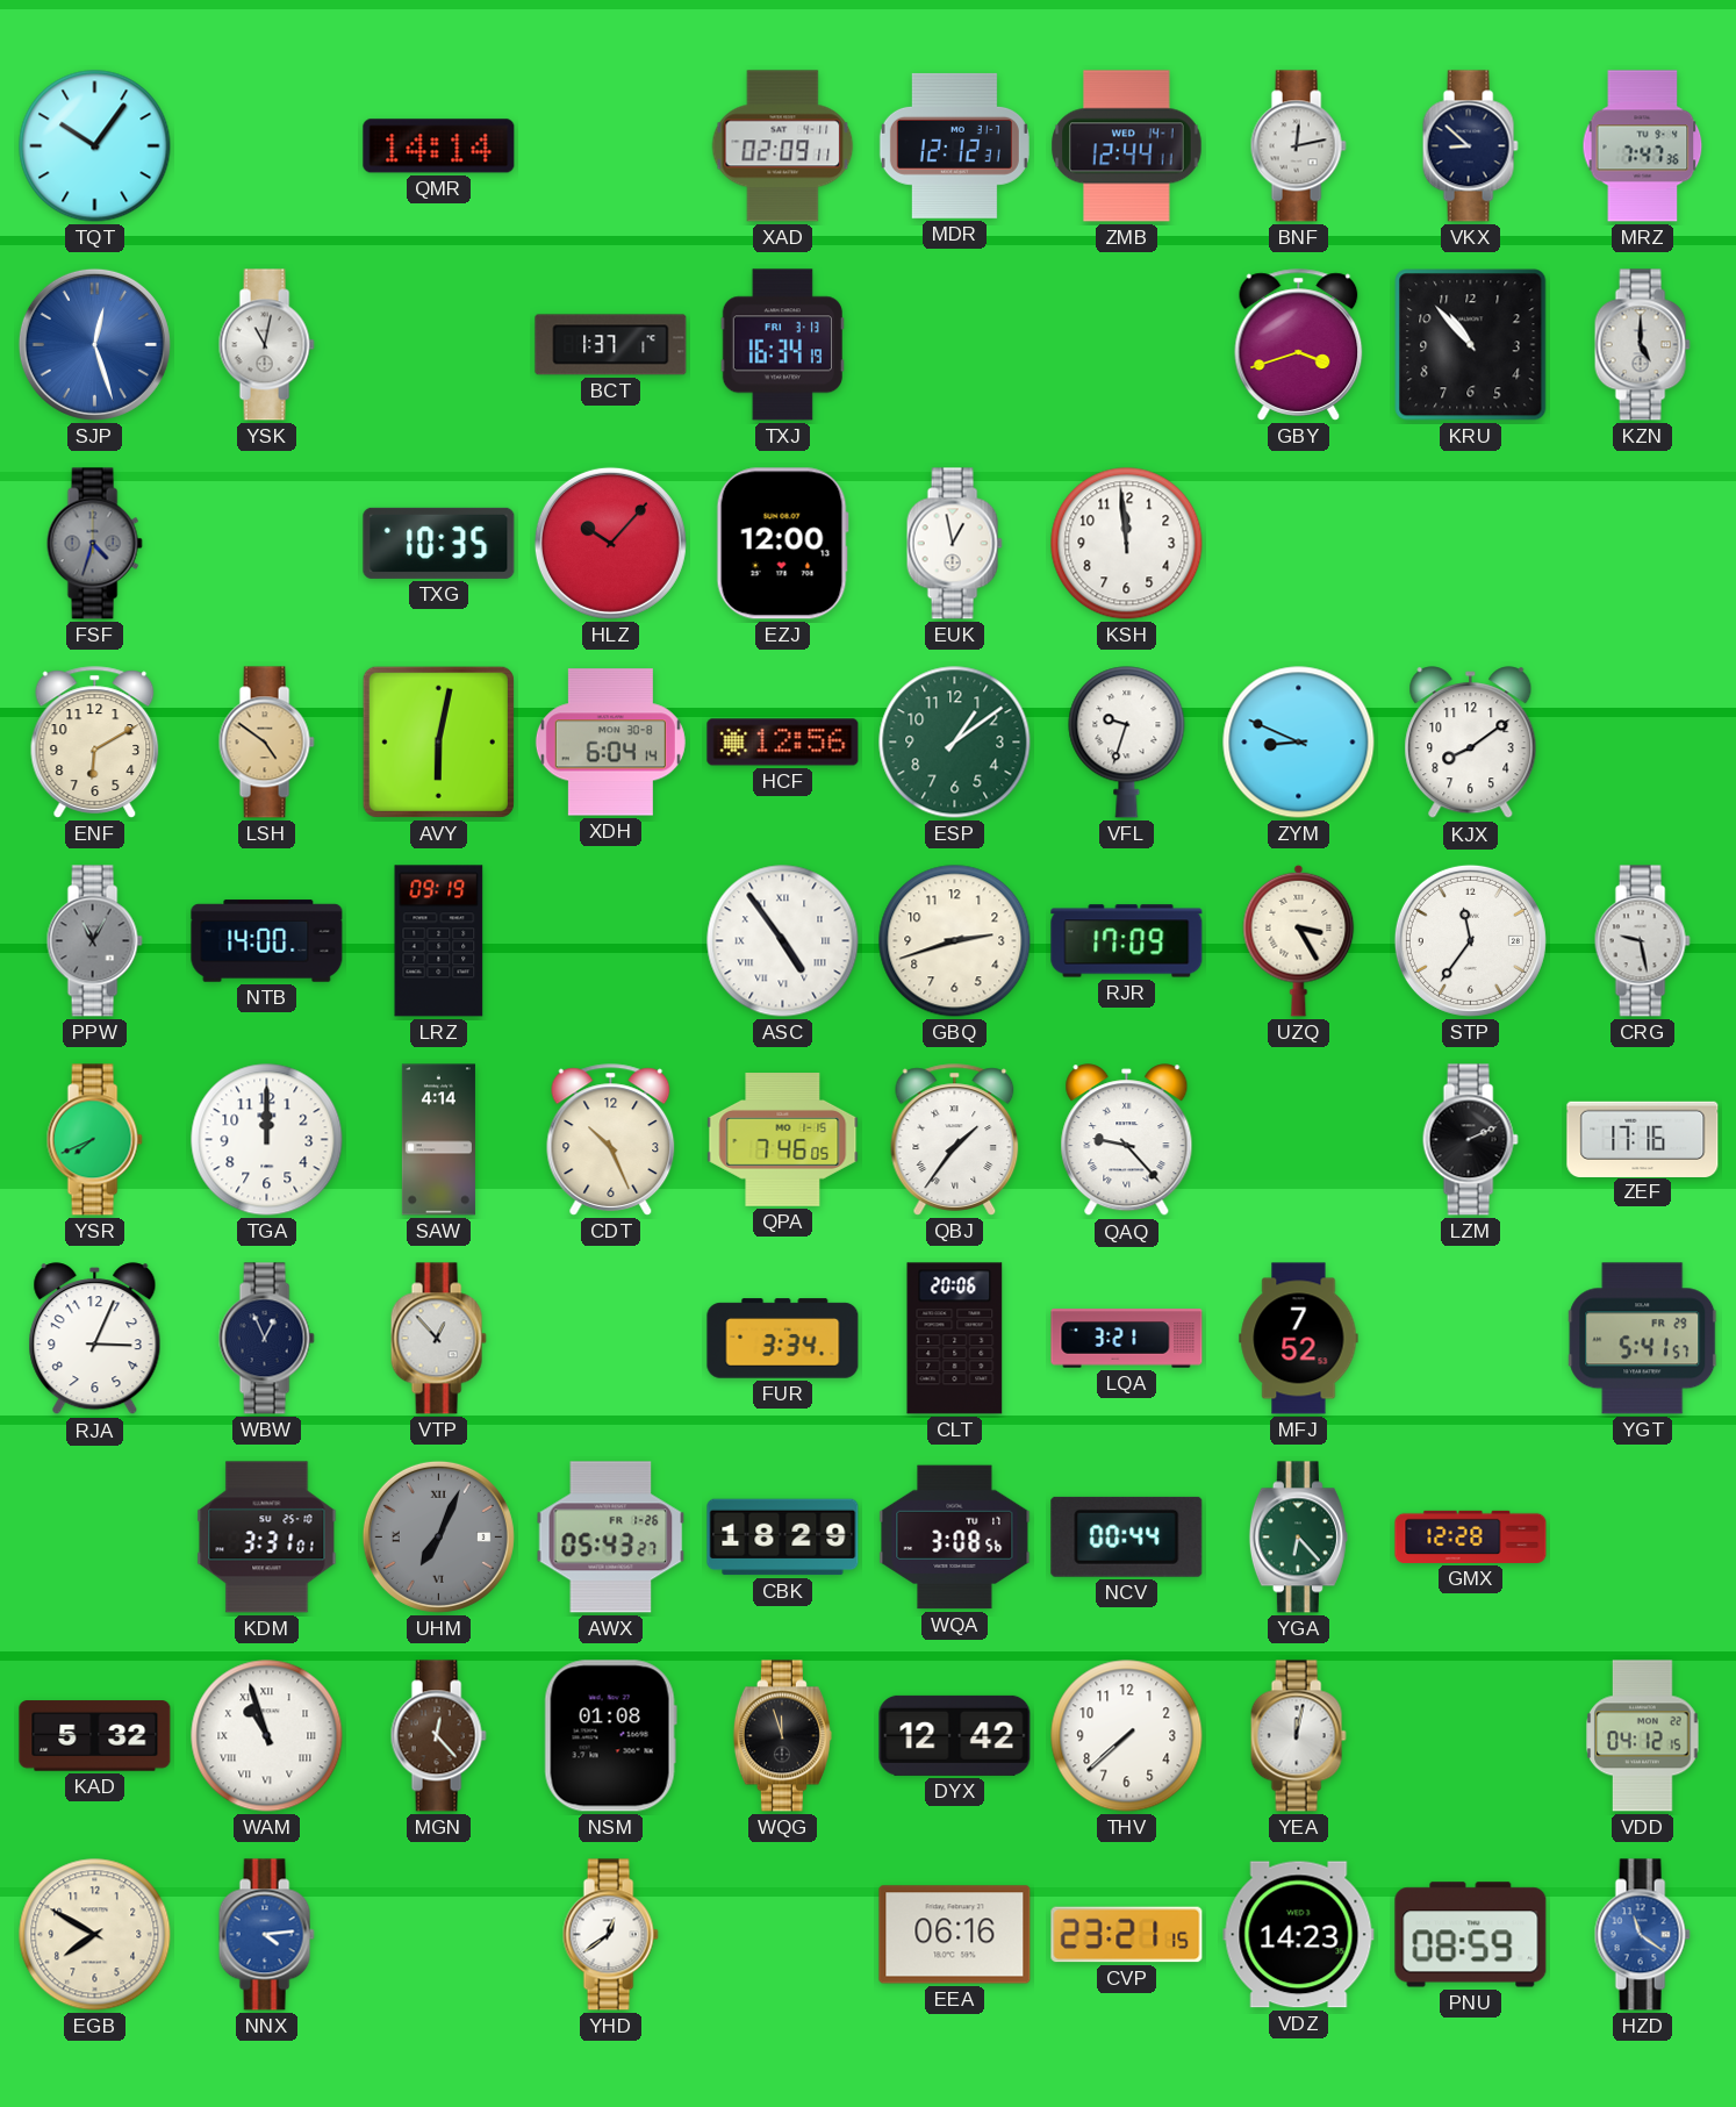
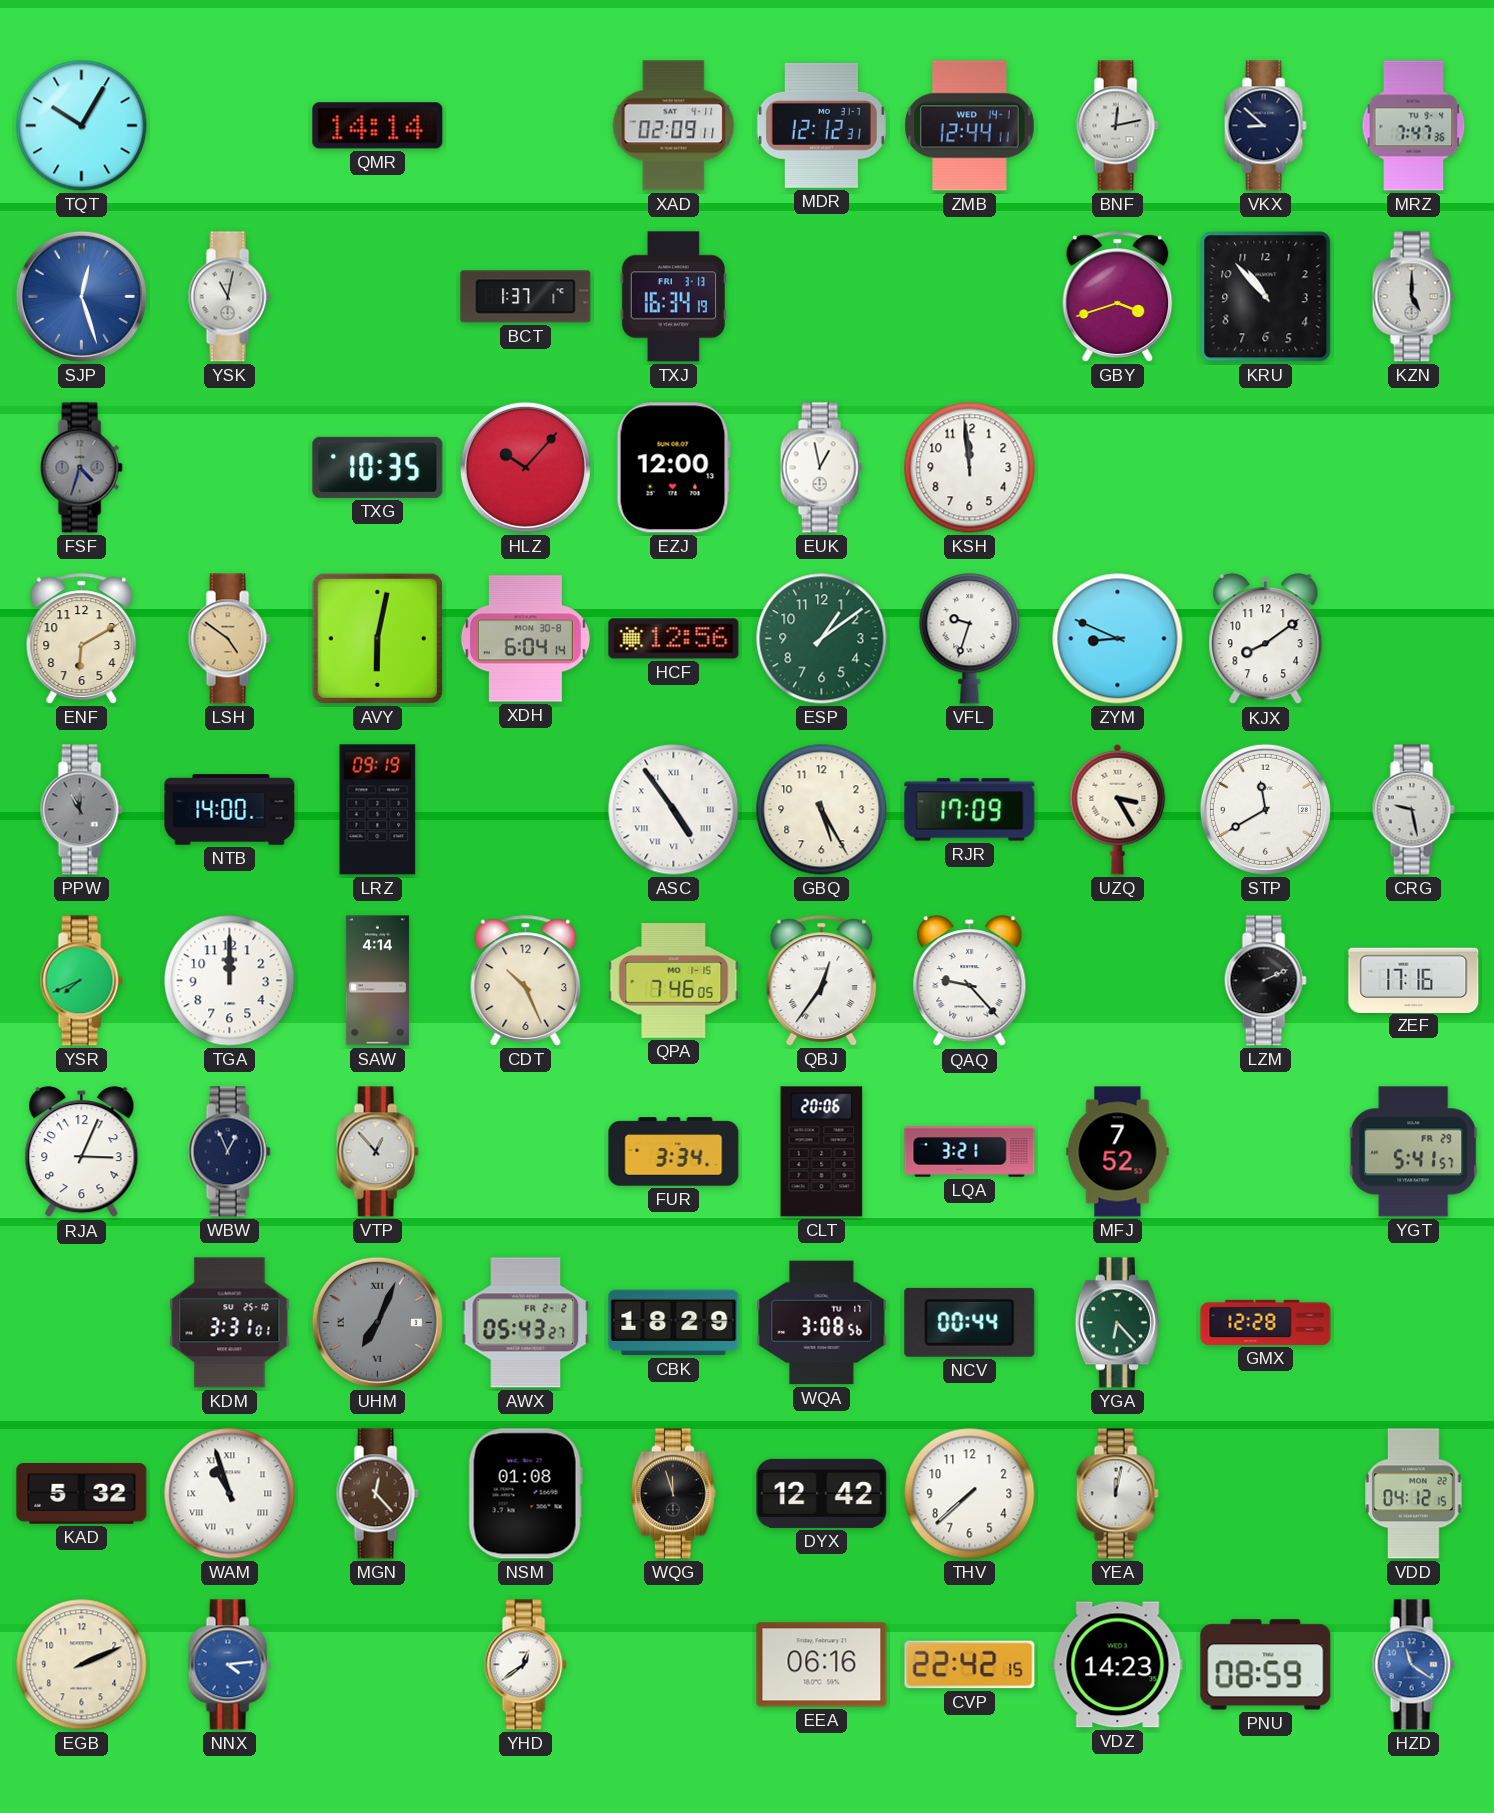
TQT: 10:06 -> 10:05 (82, 126)
PPW: 11:05 -> 11:00 (81, 810)
GBQ: 2:42 -> 5:25 (822, 810)
STP: 11:36 -> 11:40 (1265, 809)
QBJ: 1:36 -> 12:36 (822, 981)
AWX date: FR 1-26 -> FR 2-2 (526, 1323)
EGB: 7:50 -> 2:11 (82, 1665)
CVP: 23:21 -> 22:42 (970, 1665)
